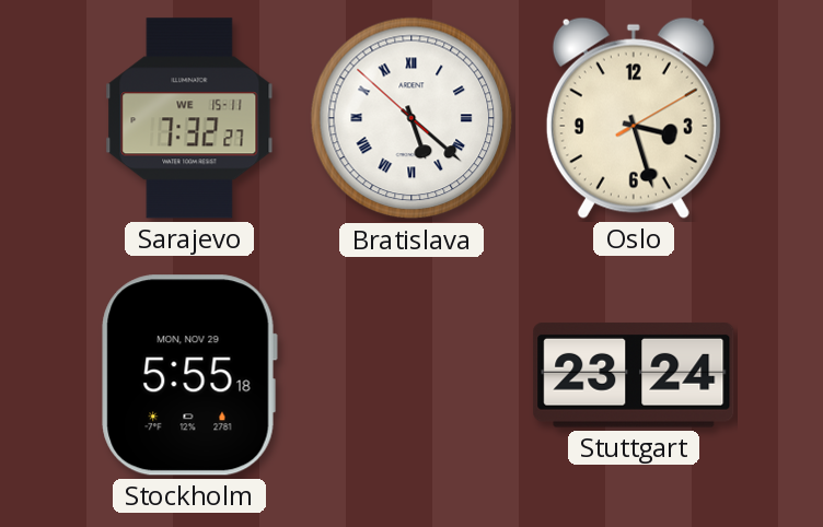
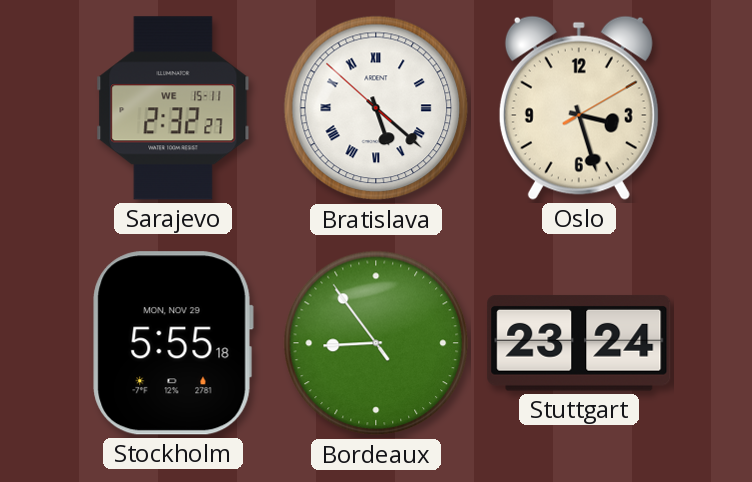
Sarajevo: 7:32 -> 2:32 (173, 108)
Bordeaux: none -> 8:53 (376, 343)
